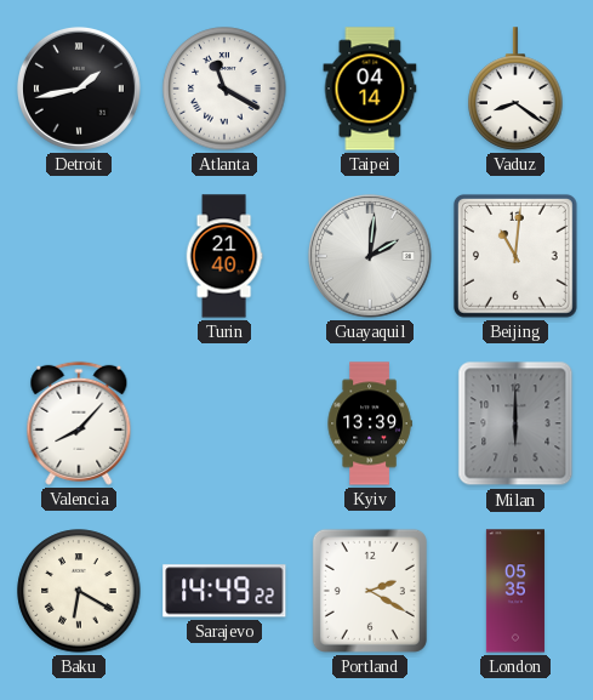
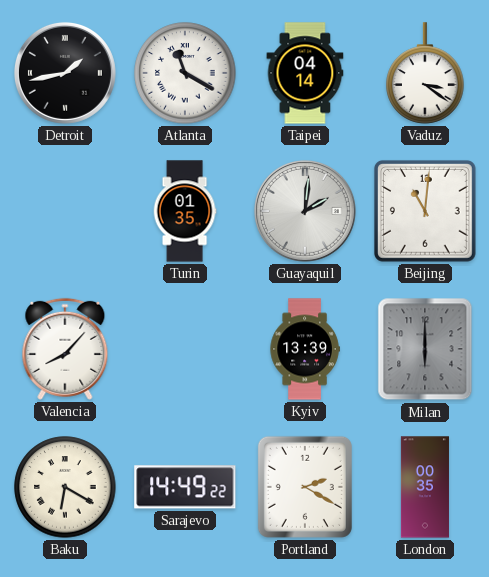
Vaduz: 8:21 -> 3:21 (425, 73)
Turin: 21:40 -> 01:35 (185, 211)
London: 05:35 -> 00:35 (425, 487)
